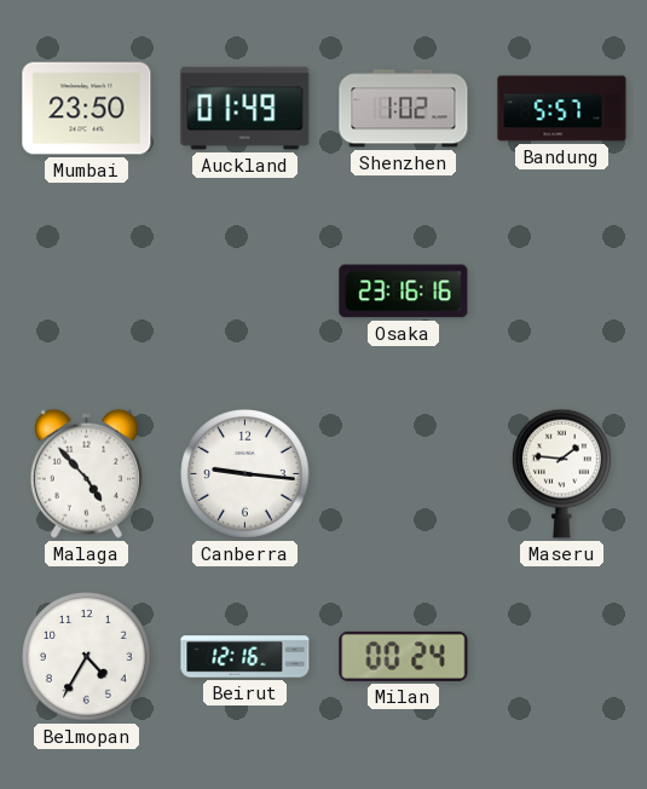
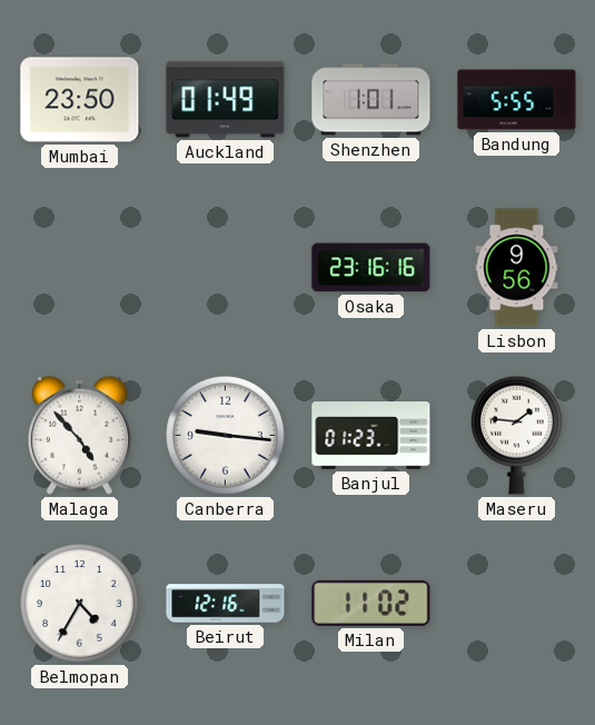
Shenzhen: 1:02 -> 1:01 (371, 100)
Bandung: 5:57 -> 5:55 (517, 100)
Lisbon: none -> 9:56 (517, 268)
Banjul: none -> 01:23 (371, 436)
Milan: 00:24 -> 11:02 (371, 603)
